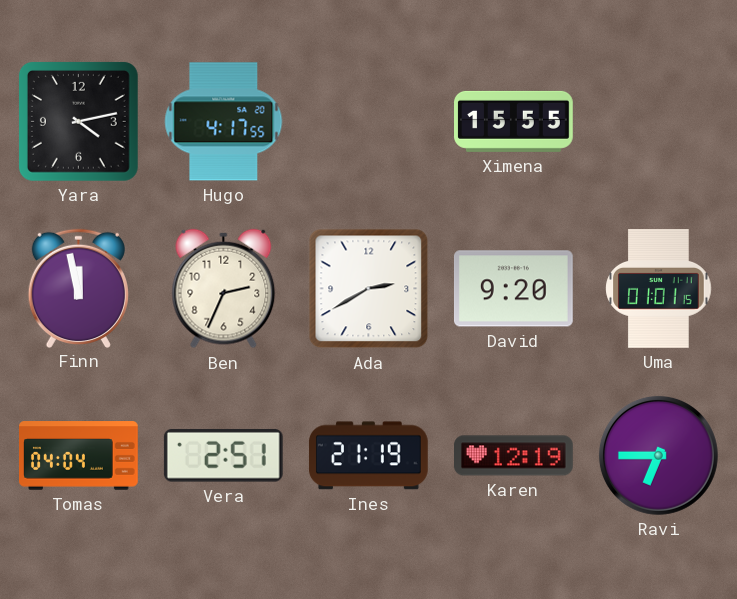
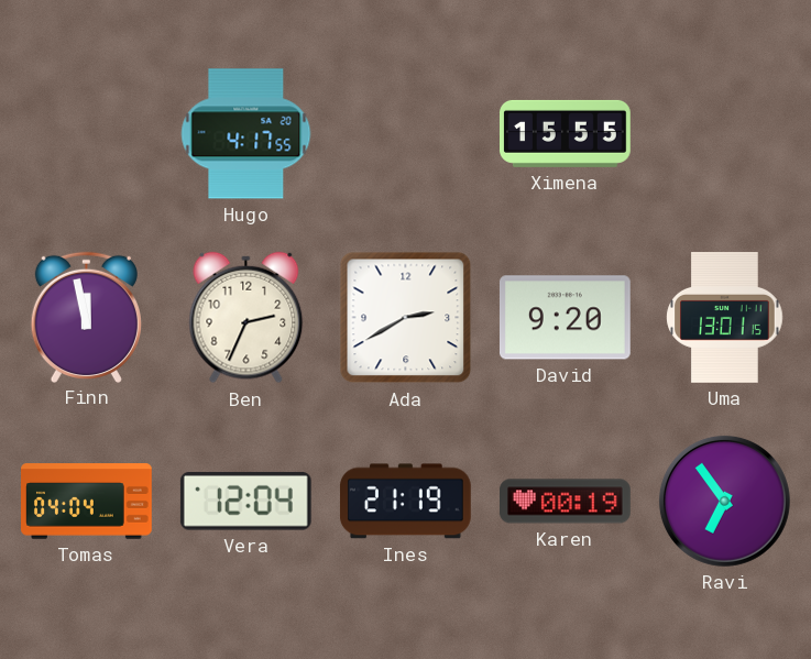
Yara: 4:13 -> none (78, 121)
Uma: 01:01 -> 13:01 (725, 318)
Vera: 2:51 -> 12:04 (245, 501)
Karen: 12:19 -> 00:19 (566, 502)
Ravi: 6:45 -> 6:54 (724, 501)
